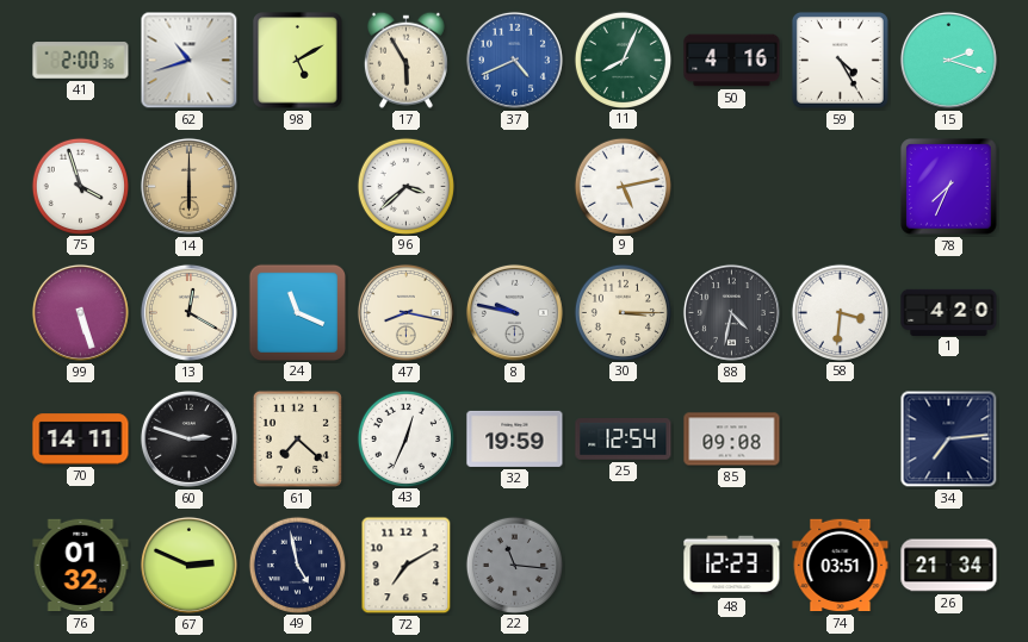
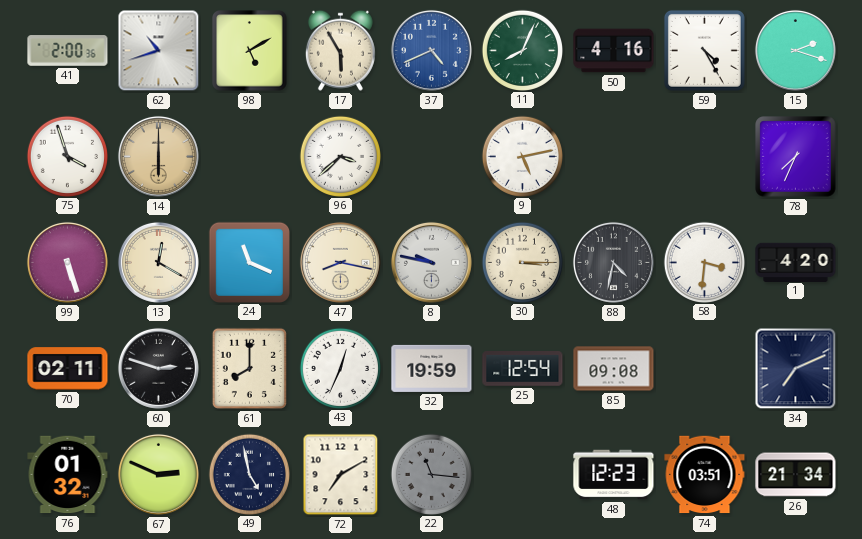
70: 14:11 -> 02:11 (68, 369)
61: 7:22 -> 8:00 (249, 368)
34: 7:14 -> 7:11 (796, 369)
